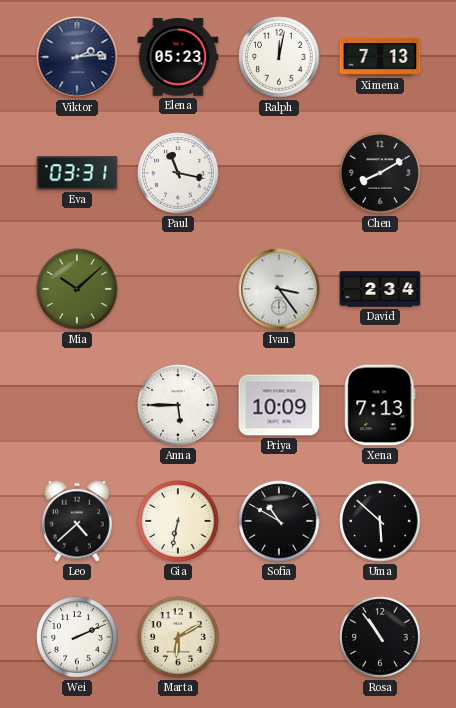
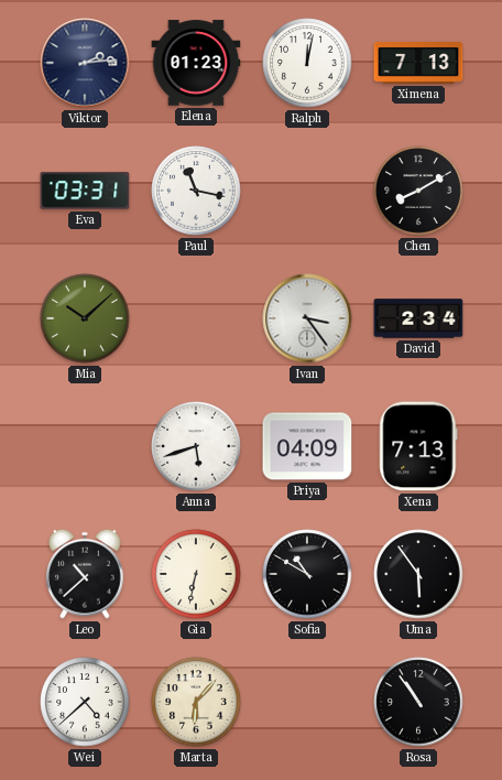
Elena: 05:23 -> 01:23 (196, 63)
Anna: 5:45 -> 5:42 (196, 446)
Priya: 10:09 -> 04:09 (307, 446)
Leo: 4:38 -> 10:38 (85, 574)
Uma: 5:52 -> 5:54 (418, 574)
Wei: 2:11 -> 4:38 (85, 702)
Marta: 6:10 -> 6:07 (196, 702)
